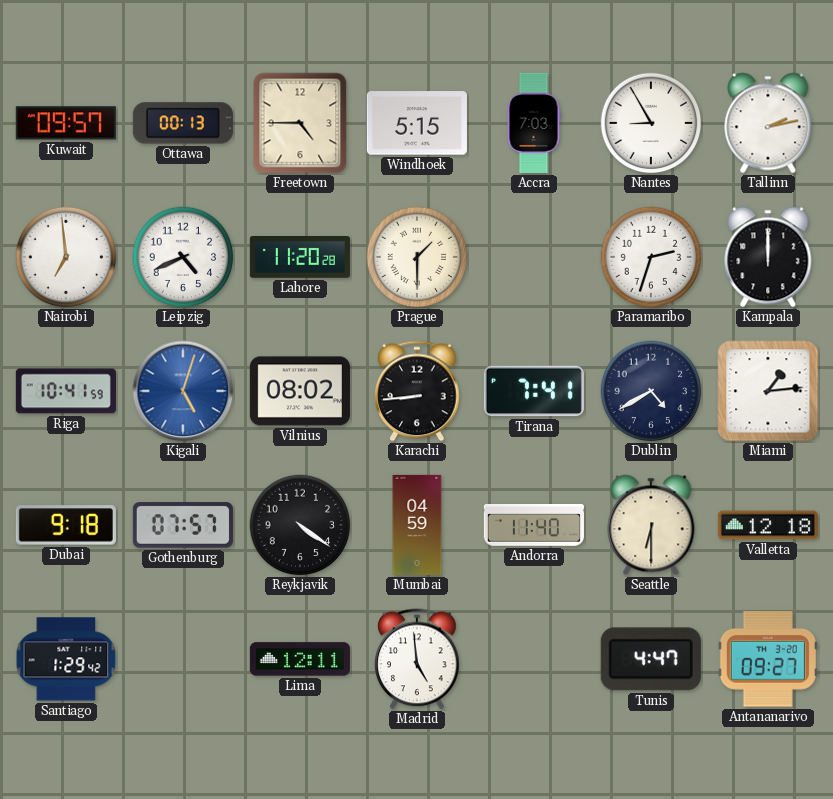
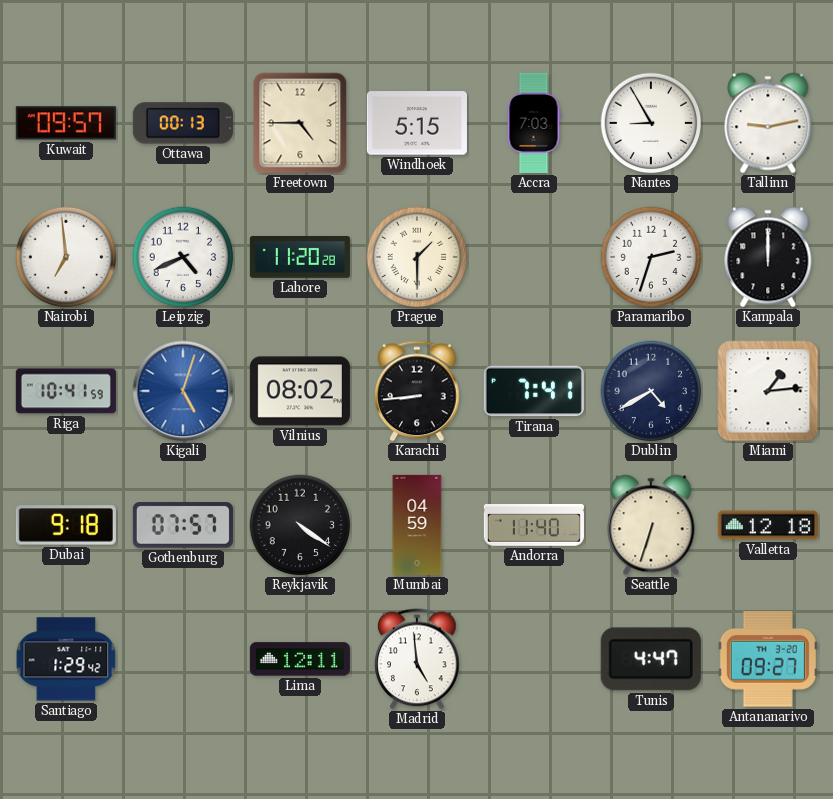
Tallinn: 2:13 -> 9:13 (768, 123)
Seattle: 6:30 -> 6:33 (651, 525)
